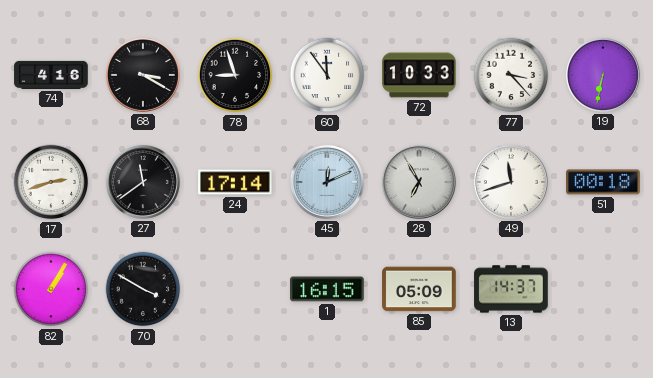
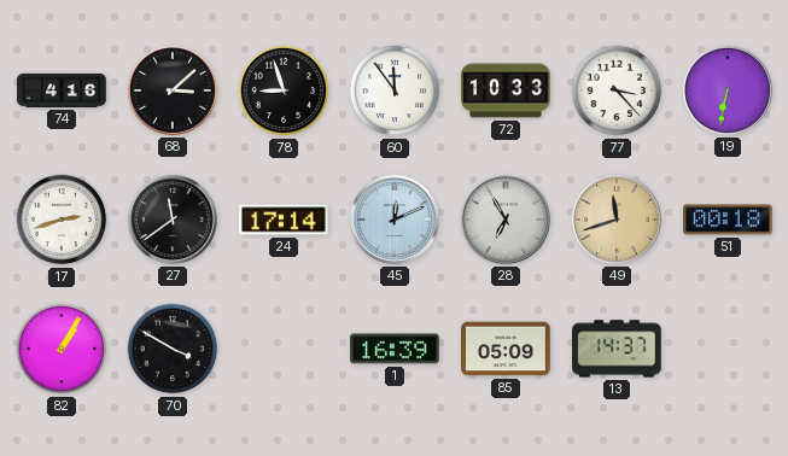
68: 3:20 -> 3:08 (173, 90)
49 dial: white -> champagne (617, 220)
1: 16:15 -> 16:39 (395, 349)
